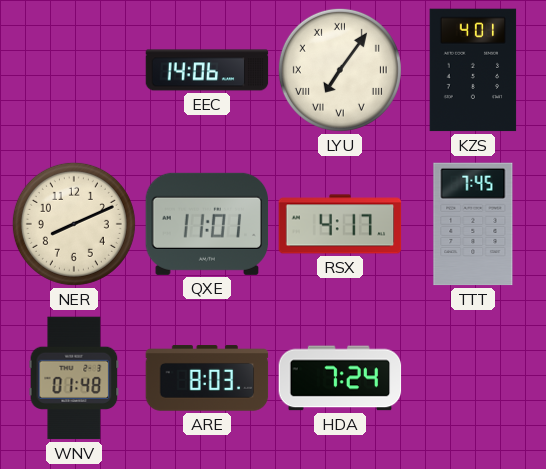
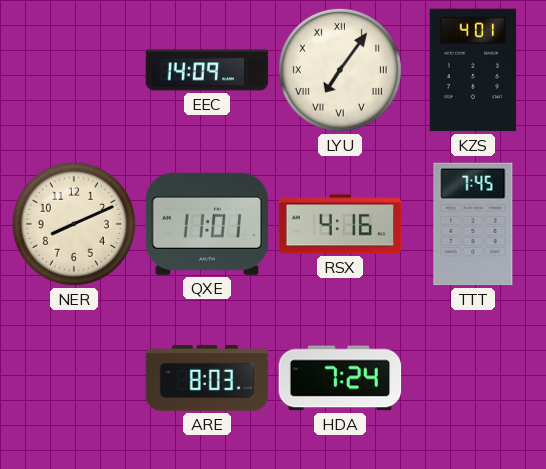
EEC: 14:06 -> 14:09 (207, 70)
RSX: 4:17 -> 4:16 (340, 224)
WNV: 01:48 -> none (74, 378)
